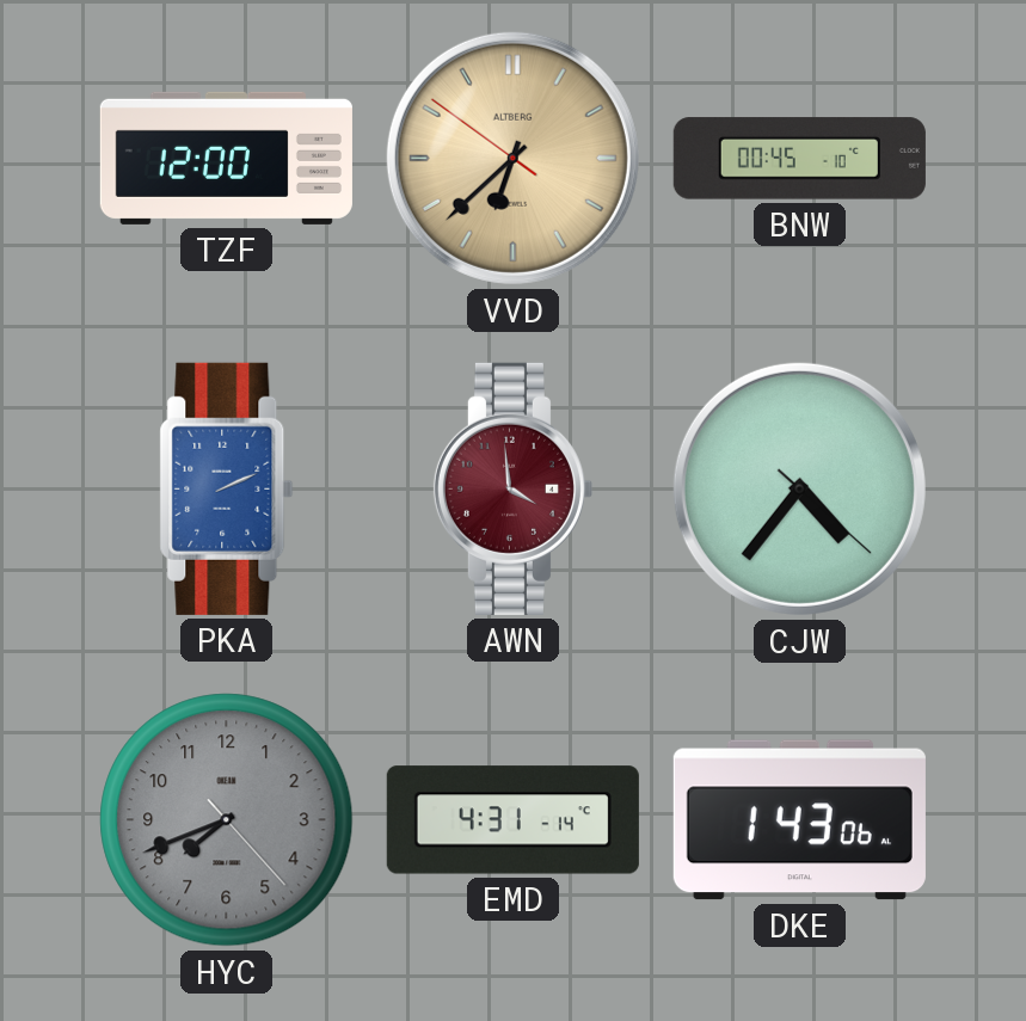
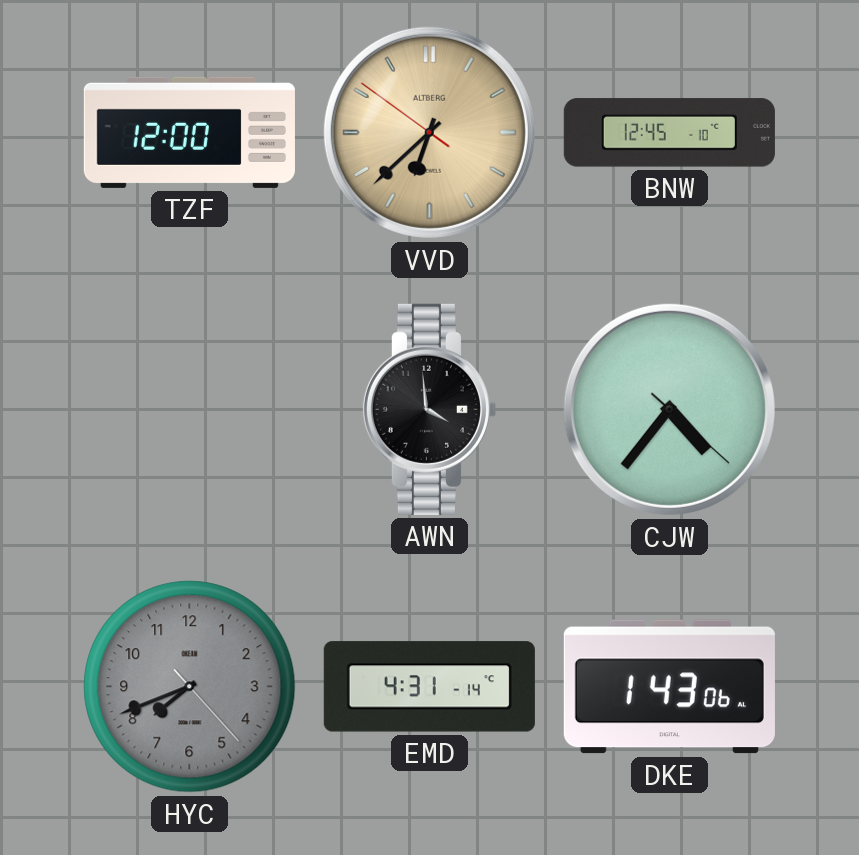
BNW: 00:45 -> 12:45 (669, 133)
PKA: 2:11 -> none (227, 488)
AWN dial: burgundy -> black (429, 409)
